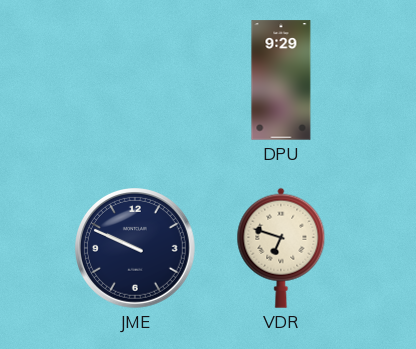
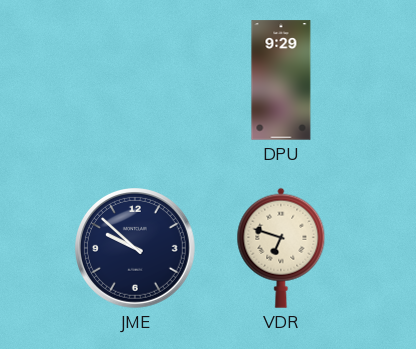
JME: 9:49 -> 9:52 (136, 249)
